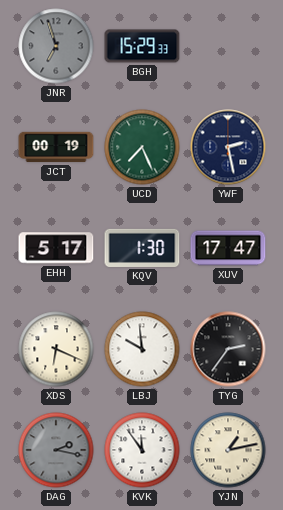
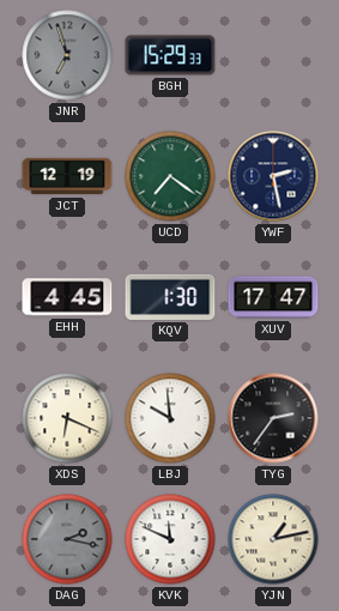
JCT: 00:19 -> 12:19 (67, 176)
UCD: 7:26 -> 7:21 (170, 176)
EHH: 5:17 -> 4:45 (67, 297)
KVK: 11:54 -> 11:49 (170, 539)
